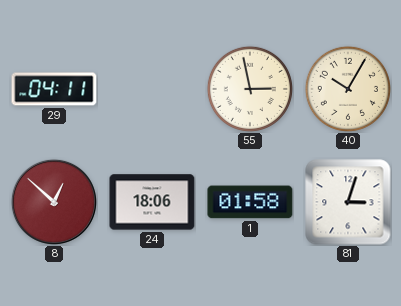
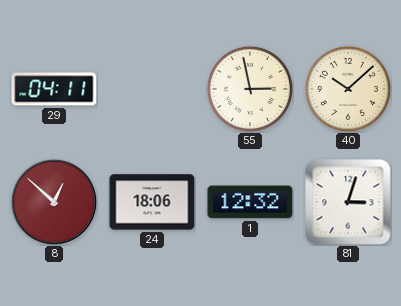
40: 10:05 -> 10:08 (348, 89)
1: 01:58 -> 12:32 (250, 202)
